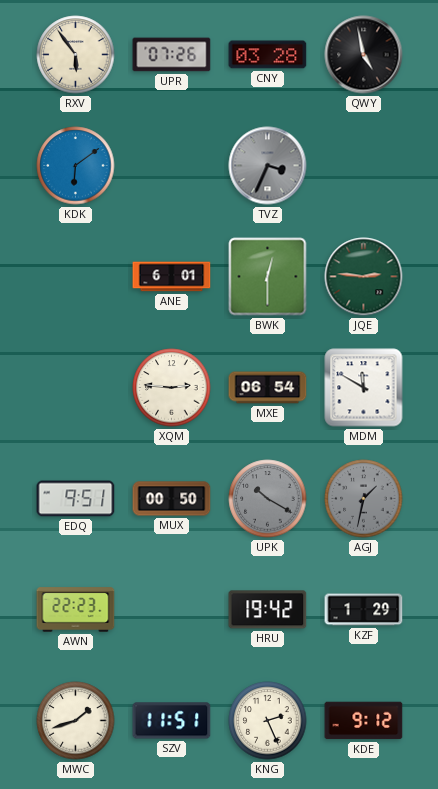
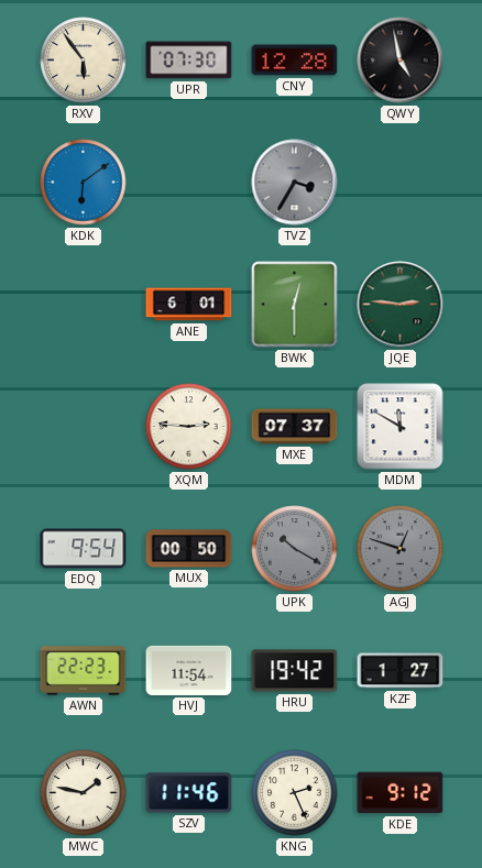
UPR: 07:26 -> 07:30 (189, 61)
CNY: 03:28 -> 12:28 (295, 61)
TVZ: 3:34 -> 3:35 (295, 183)
MXE: 06:54 -> 07:37 (295, 427)
EDQ: 9:51 -> 9:54 (84, 549)
AGJ: 1:32 -> 12:48 (401, 549)
HVJ: none -> 11:54 (189, 670)
KZF: 1:29 -> 1:27 (401, 671)
MWC: 1:42 -> 1:47 (84, 793)
SZV: 11:51 -> 11:46 (189, 793)
